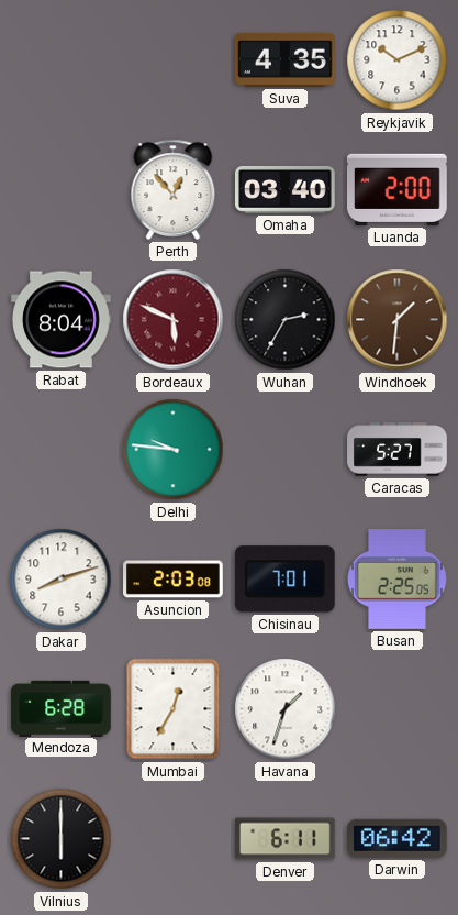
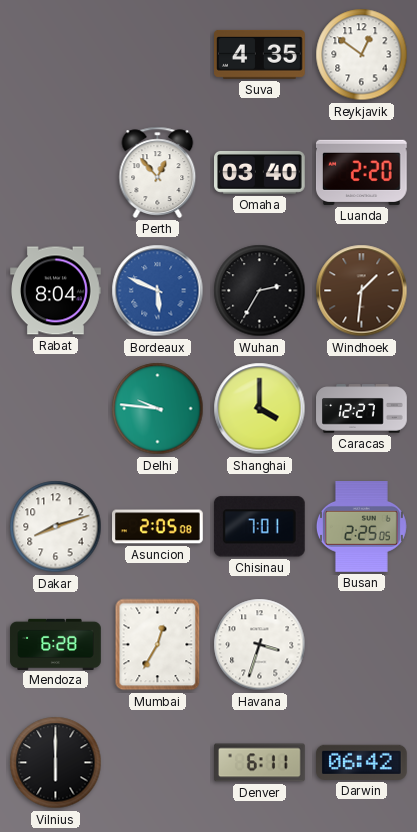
Reykjavik: 10:11 -> 12:51 (362, 55)
Luanda: 2:00 -> 2:20 (361, 172)
Bordeaux dial: burgundy -> blue (158, 291)
Shanghai: none -> 4:00 (260, 409)
Caracas: 5:27 -> 12:27 (362, 409)
Asuncion: 2:03 -> 2:05 (158, 527)
Havana: 1:33 -> 3:33 (260, 645)
